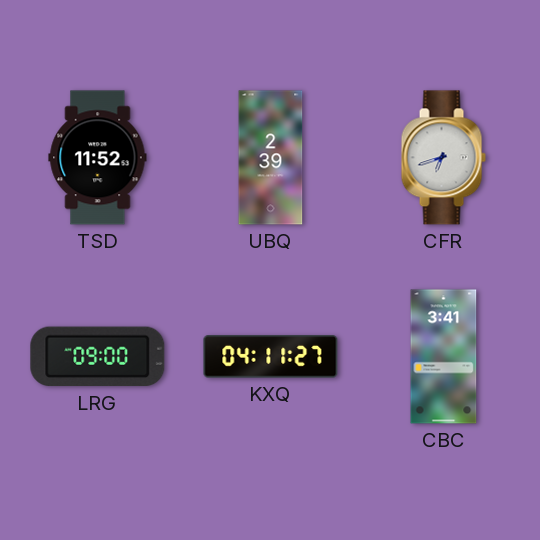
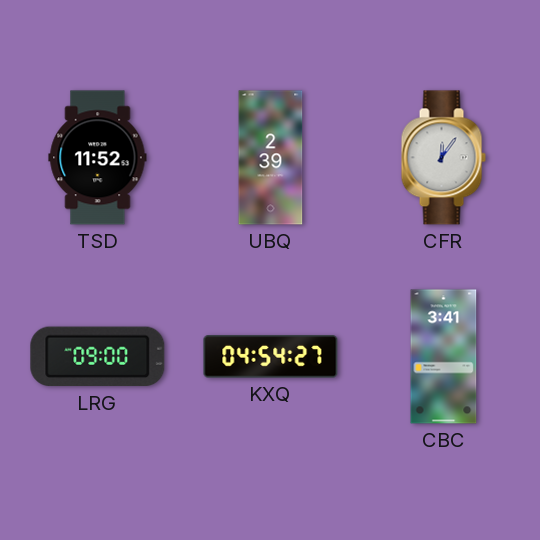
CFR: 6:42 -> 12:06 (443, 158)
KXQ: 04:11 -> 04:54 (271, 357)
